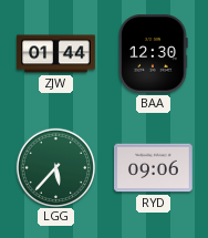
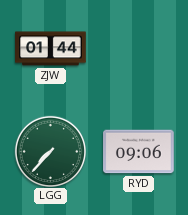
BAA: 12:30 -> none (154, 54)
LGG: 5:37 -> 7:37 (50, 151)
